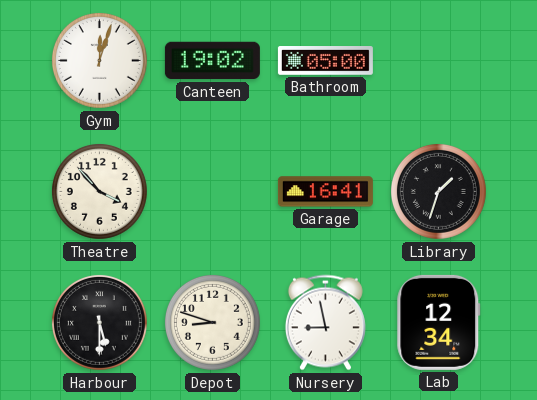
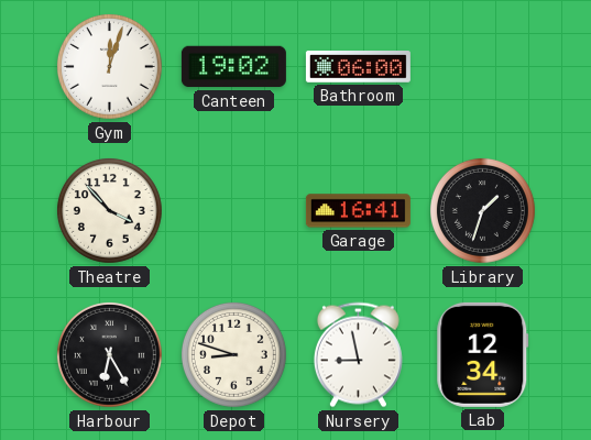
Bathroom: 05:00 -> 06:00 (358, 67)
Harbour: 5:30 -> 6:25 (109, 354)
